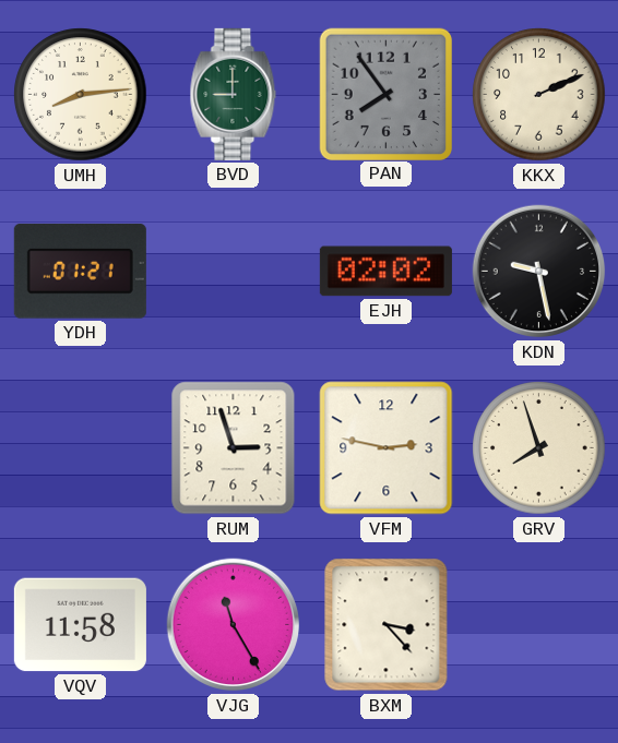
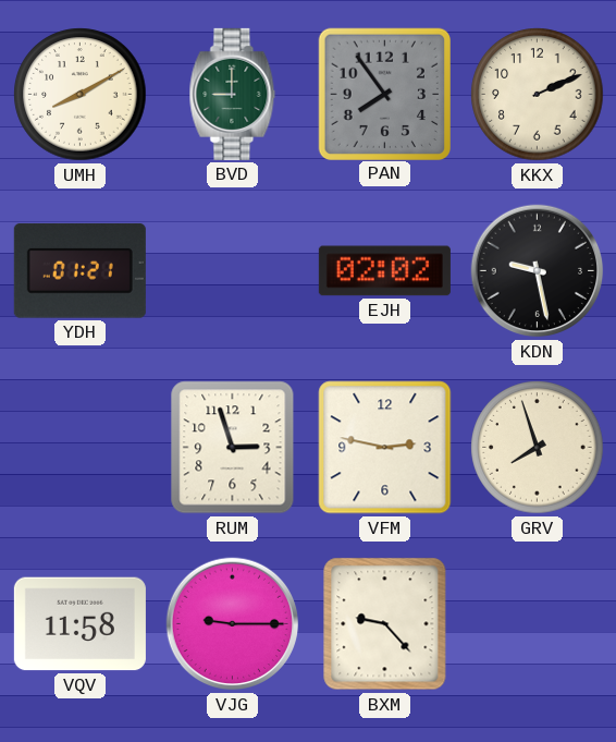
UMH: 8:14 -> 8:10 (81, 95)
VJG: 11:25 -> 9:15 (233, 624)
BXM: 3:23 -> 9:23 (385, 624)
